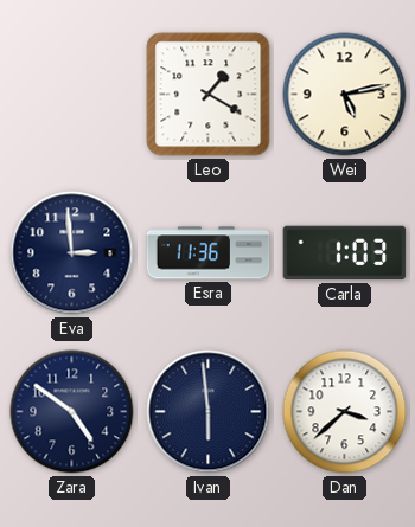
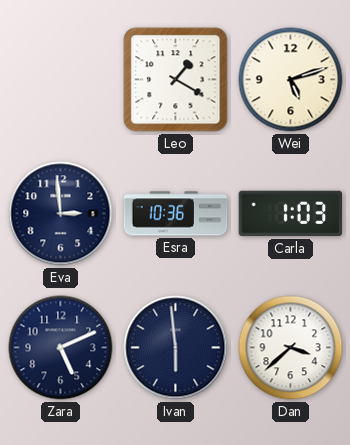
Wei: 5:13 -> 5:12 (291, 80)
Esra: 11:36 -> 10:36 (176, 214)
Zara: 4:51 -> 5:11 (61, 348)
